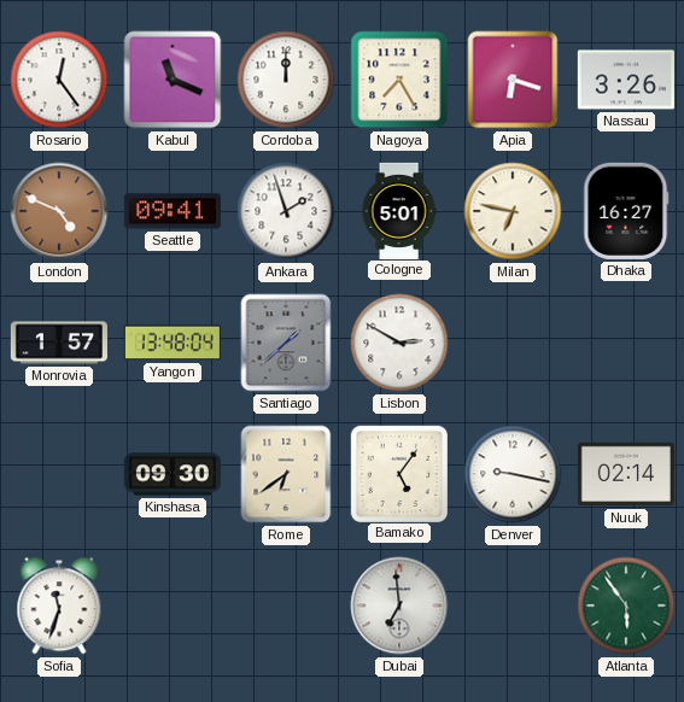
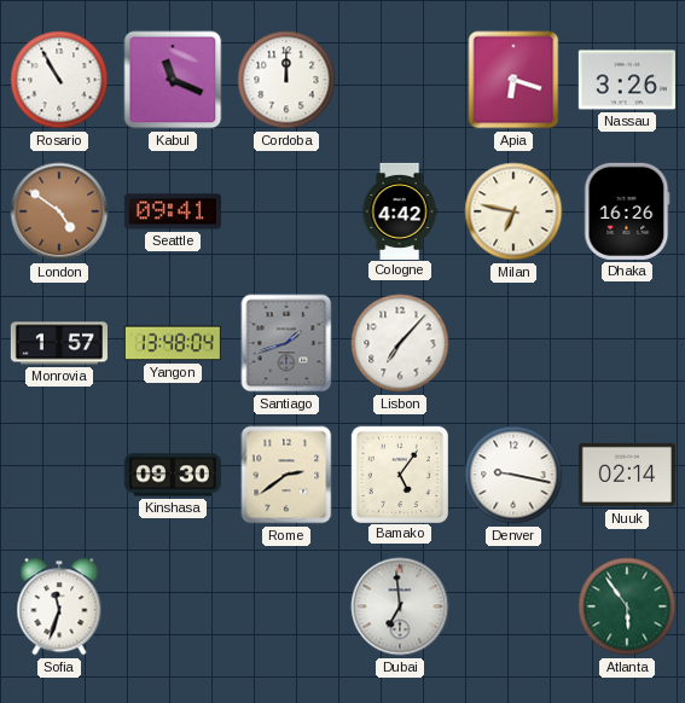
Rosario: 12:24 -> 10:55 (59, 80)
Nagoya: 7:25 -> none (399, 80)
London: 4:49 -> 4:51 (59, 211)
Ankara: 1:57 -> none (286, 211)
Cologne: 5:01 -> 4:42 (400, 210)
Dhaka: 16:27 -> 16:26 (627, 211)
Santiago: 1:38 -> 1:42 (286, 343)
Lisbon: 2:50 -> 7:07 (400, 343)
Rome: 6:39 -> 2:39 (286, 475)
